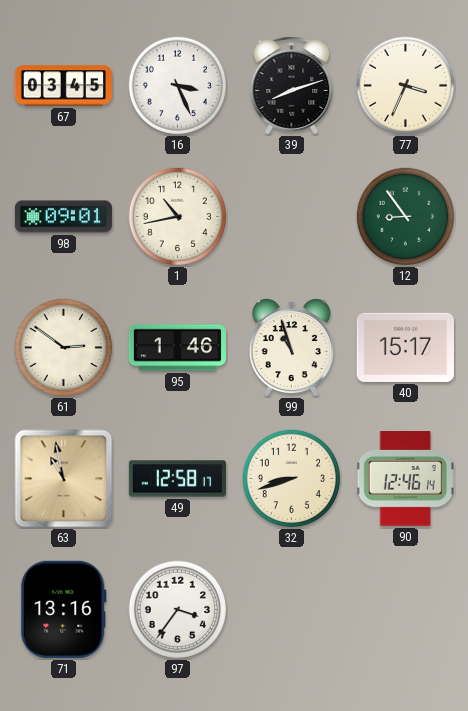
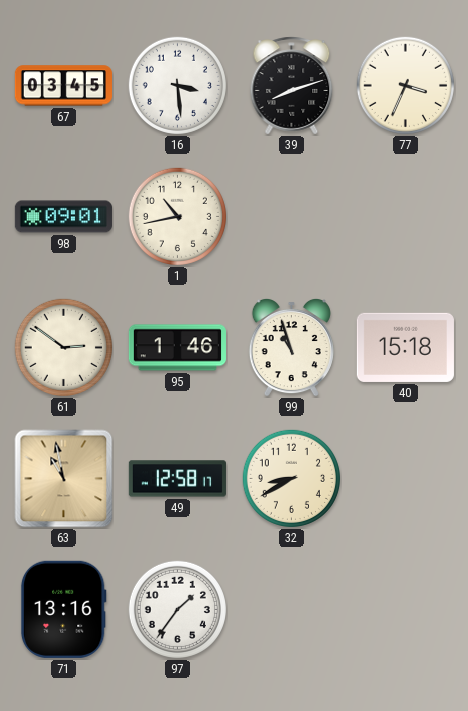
16: 3:26 -> 3:29 (177, 85)
12: 8:54 -> none (405, 216)
40: 15:17 -> 15:18 (405, 347)
32: 8:42 -> 8:40 (291, 478)
90: 12:46 -> none (406, 479)
97: 3:36 -> 1:36 (177, 609)
